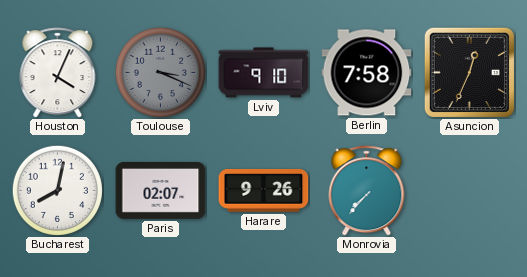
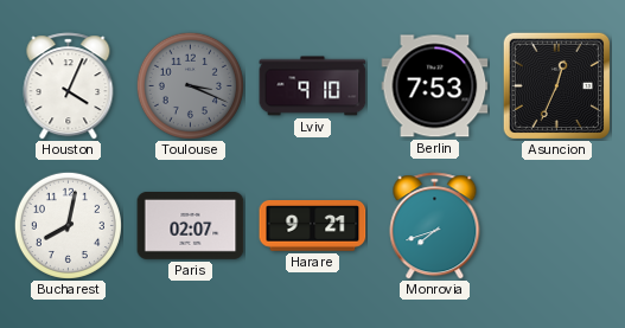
Berlin: 7:58 -> 7:53 (435, 86)
Harare: 9:26 -> 9:21 (313, 226)
Monrovia: 7:37 -> 7:42 (435, 226)
